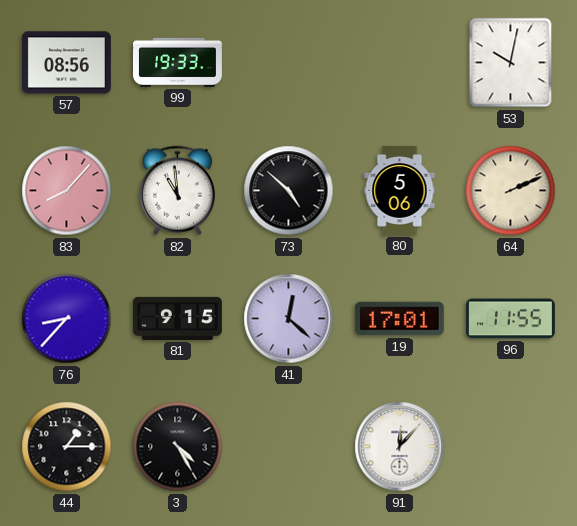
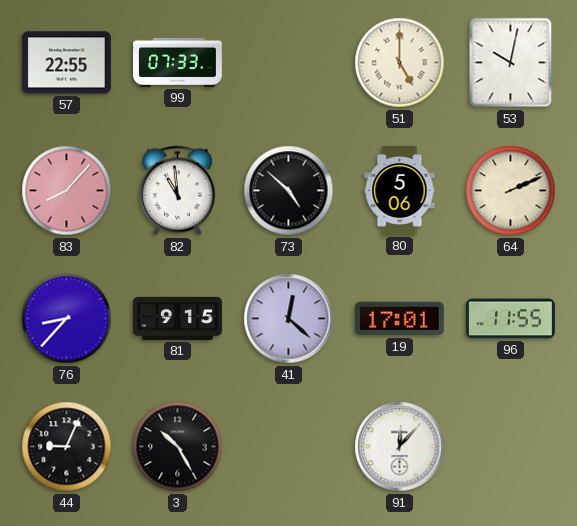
57: 08:56 -> 22:55 (66, 63)
99: 19:33 -> 07:33 (178, 62)
51: none -> 5:00 (400, 63)
44: 1:15 -> 9:04 (67, 447)
3: 4:25 -> 10:25 (178, 447)
